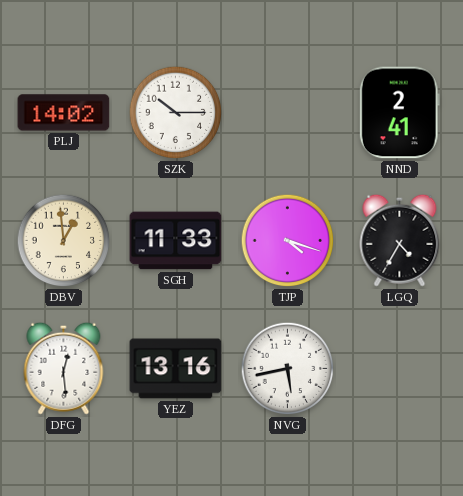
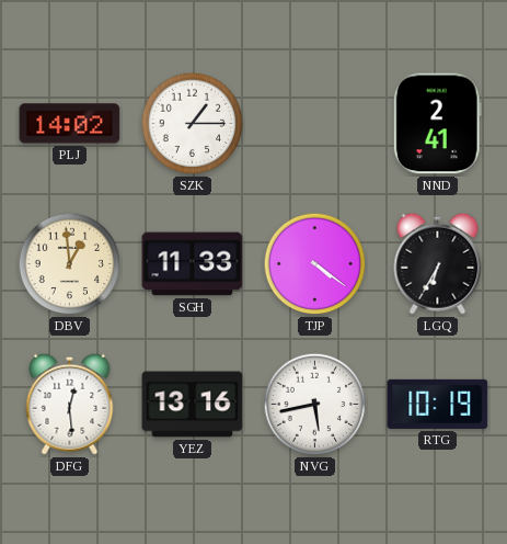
SZK: 10:15 -> 1:15 (193, 124)
TJP: 4:18 -> 4:21 (315, 264)
LGQ: 4:35 -> 6:35 (438, 263)
RTG: none -> 10:19 (438, 404)
